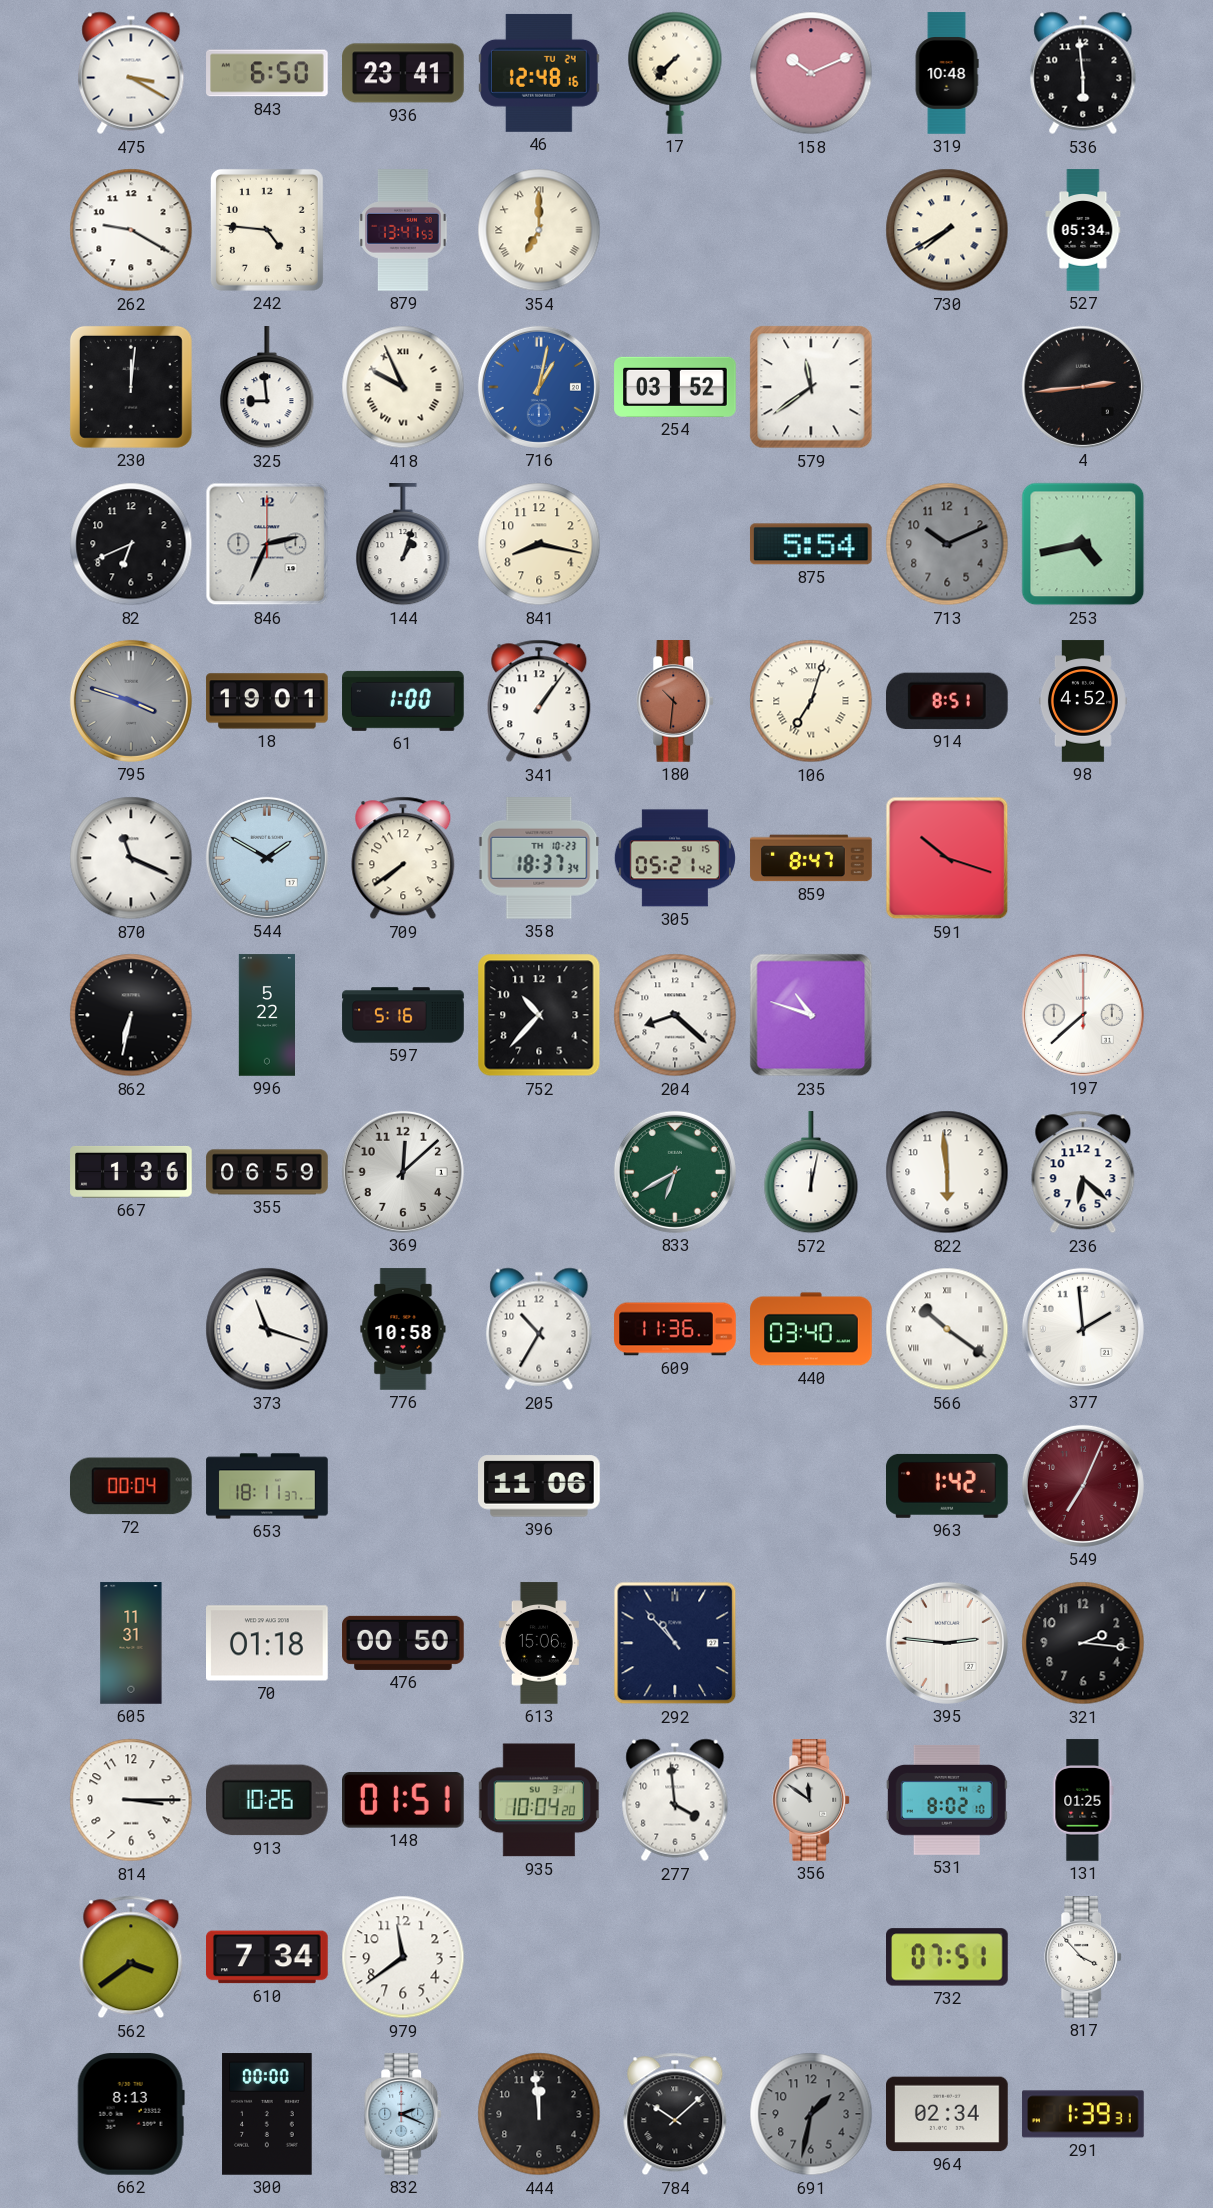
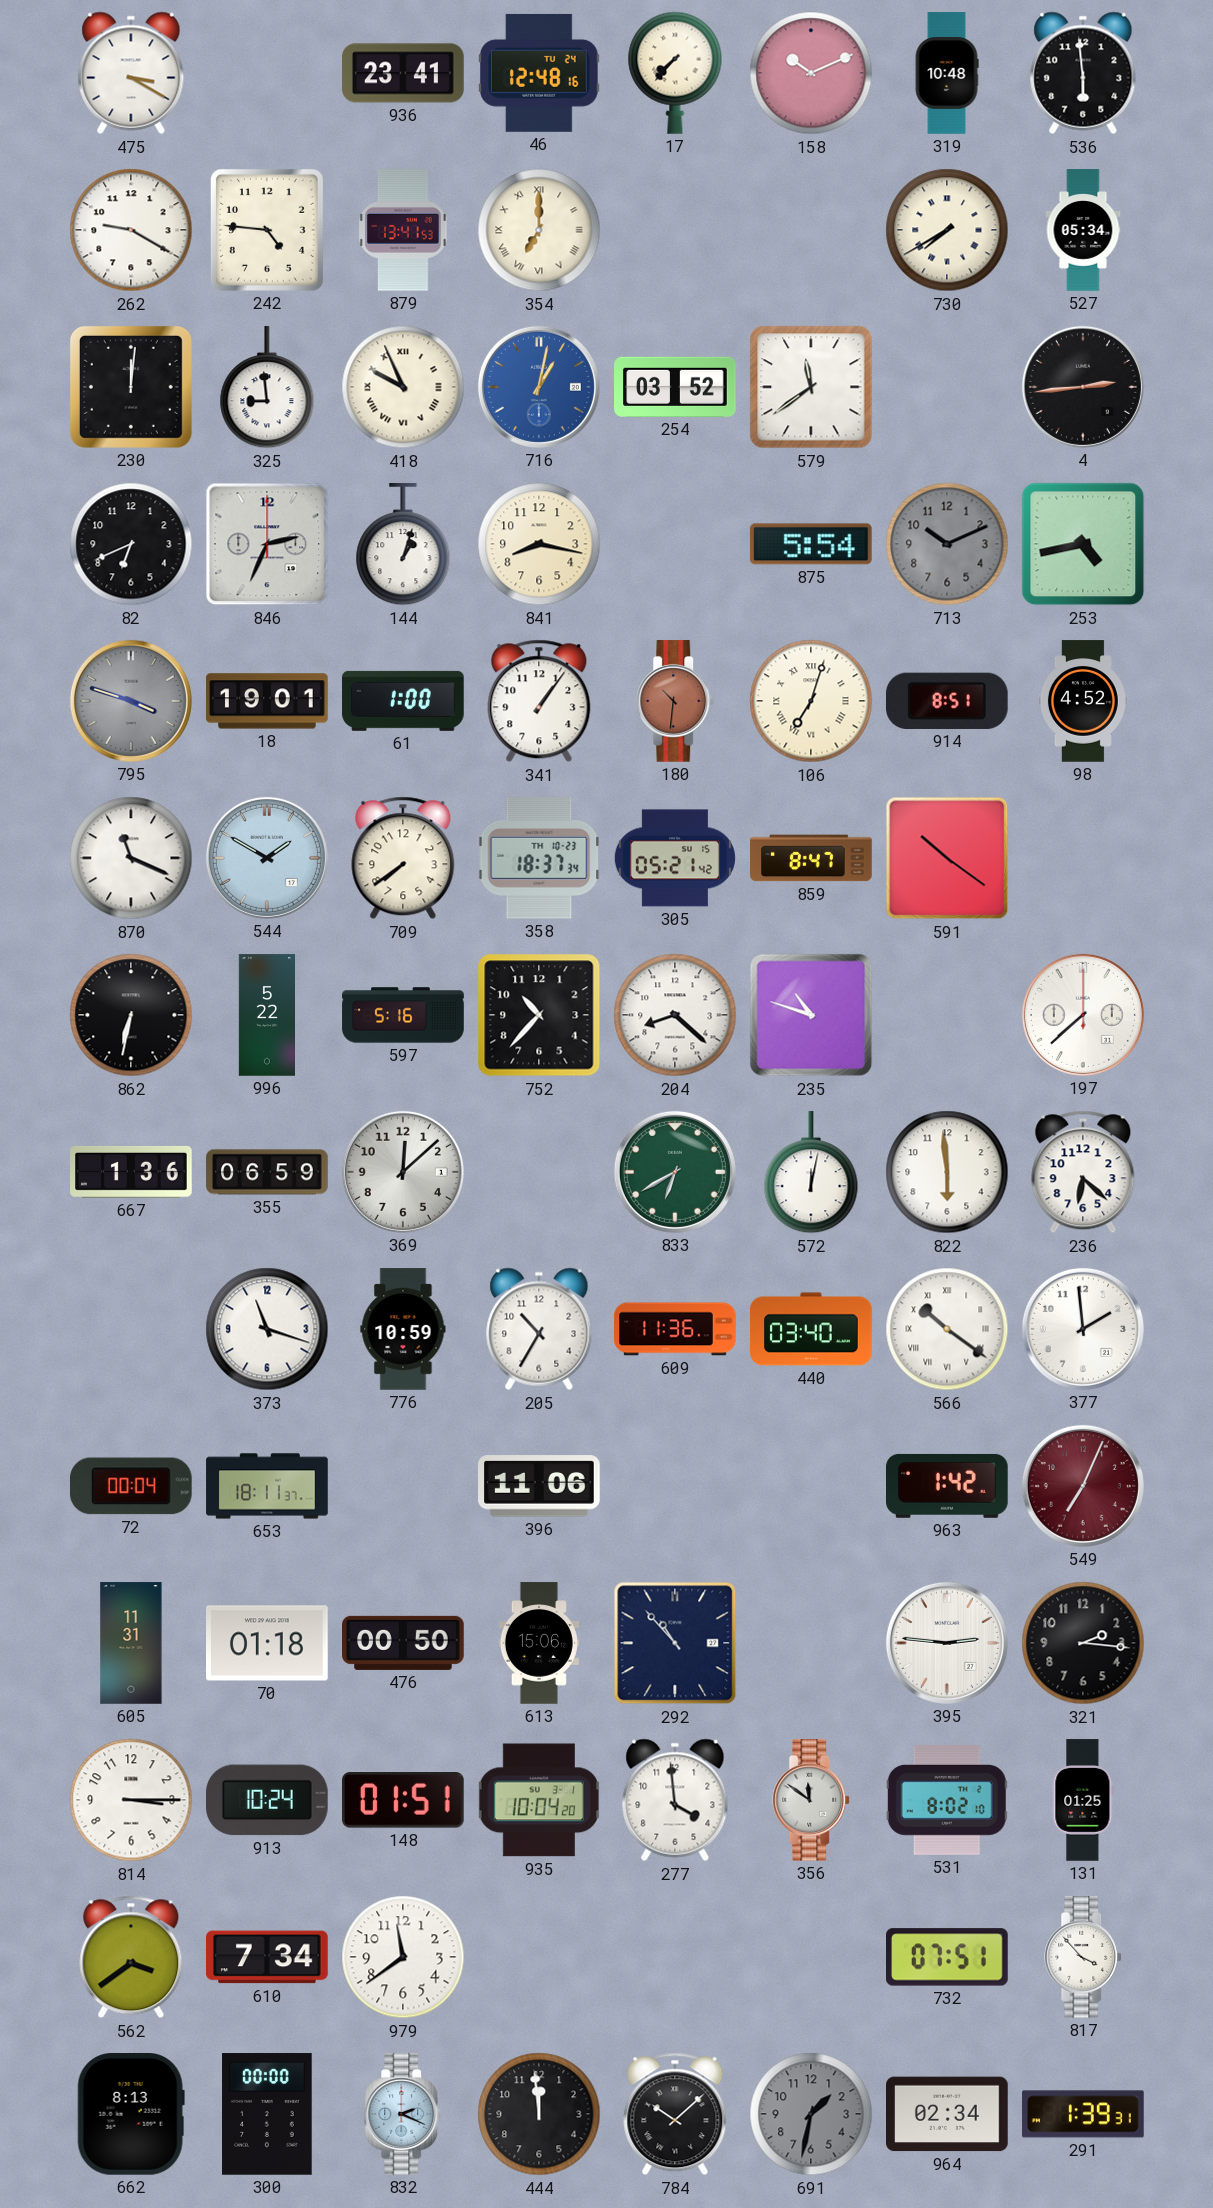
843: 6:50 -> none (267, 73)
591: 10:18 -> 10:21 (947, 858)
776: 10:58 -> 10:59 (403, 1329)
913: 10:26 -> 10:24 (268, 1800)
